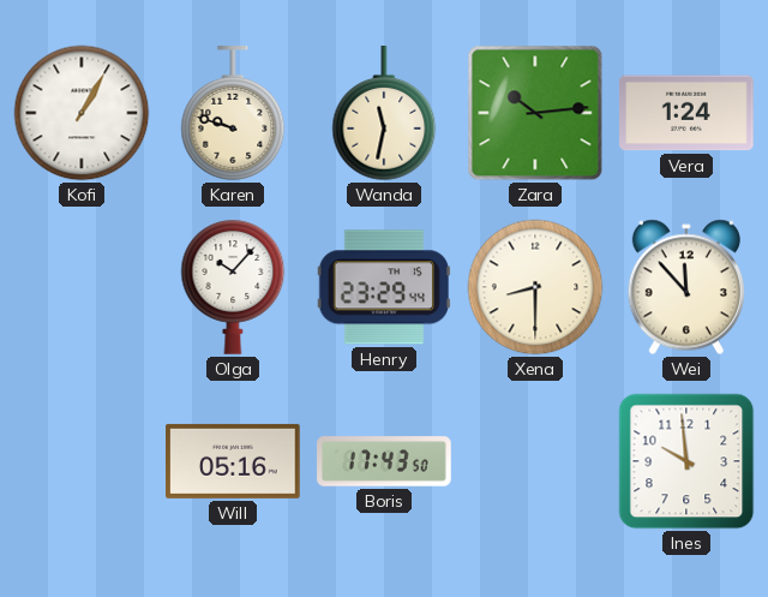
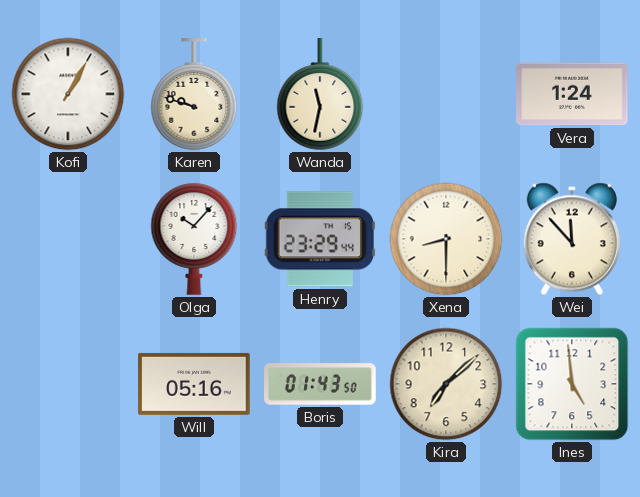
Zara: 10:14 -> none (535, 113)
Boris: 17:43 -> 01:43 (320, 384)
Kira: none -> 7:08 (446, 384)
Ines: 9:59 -> 4:59 (572, 384)
